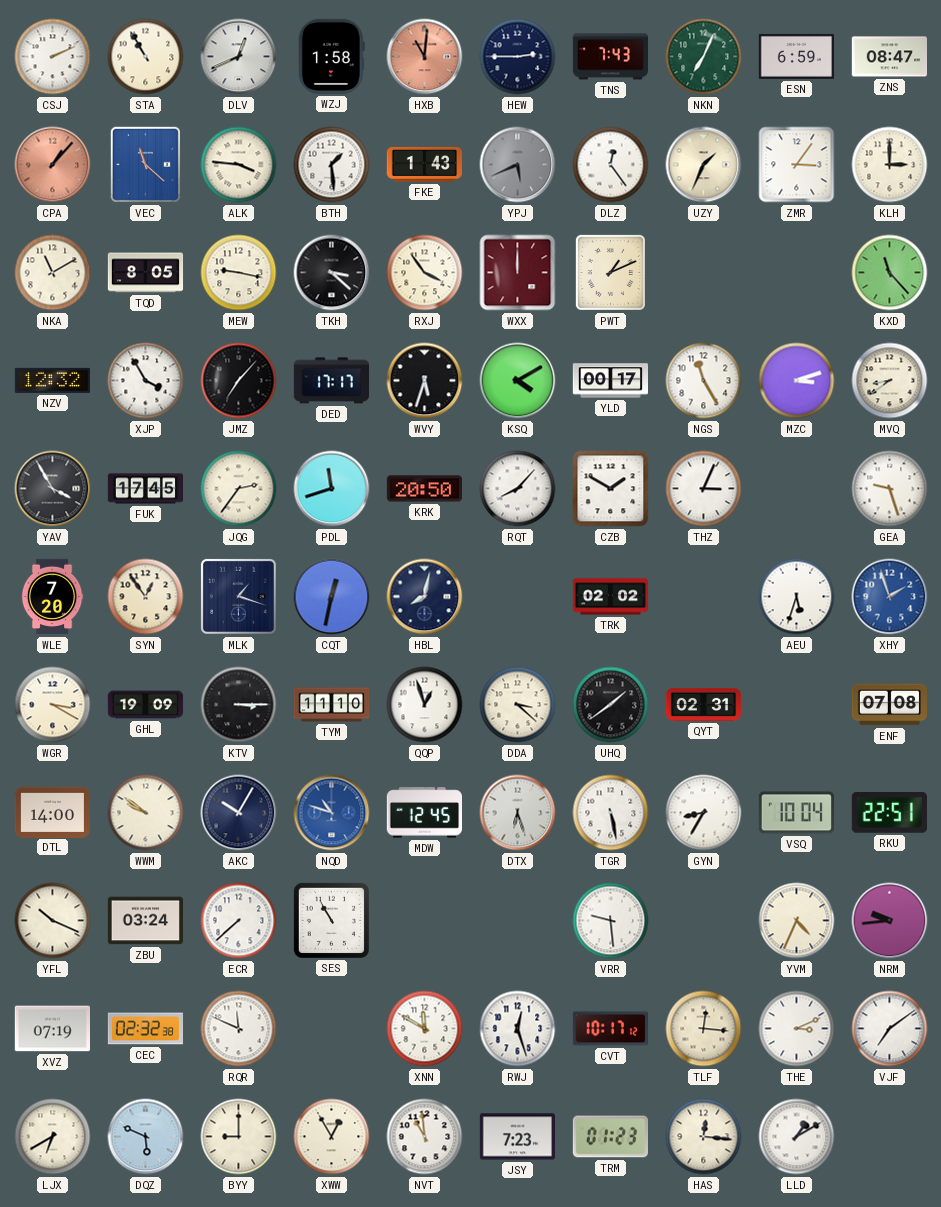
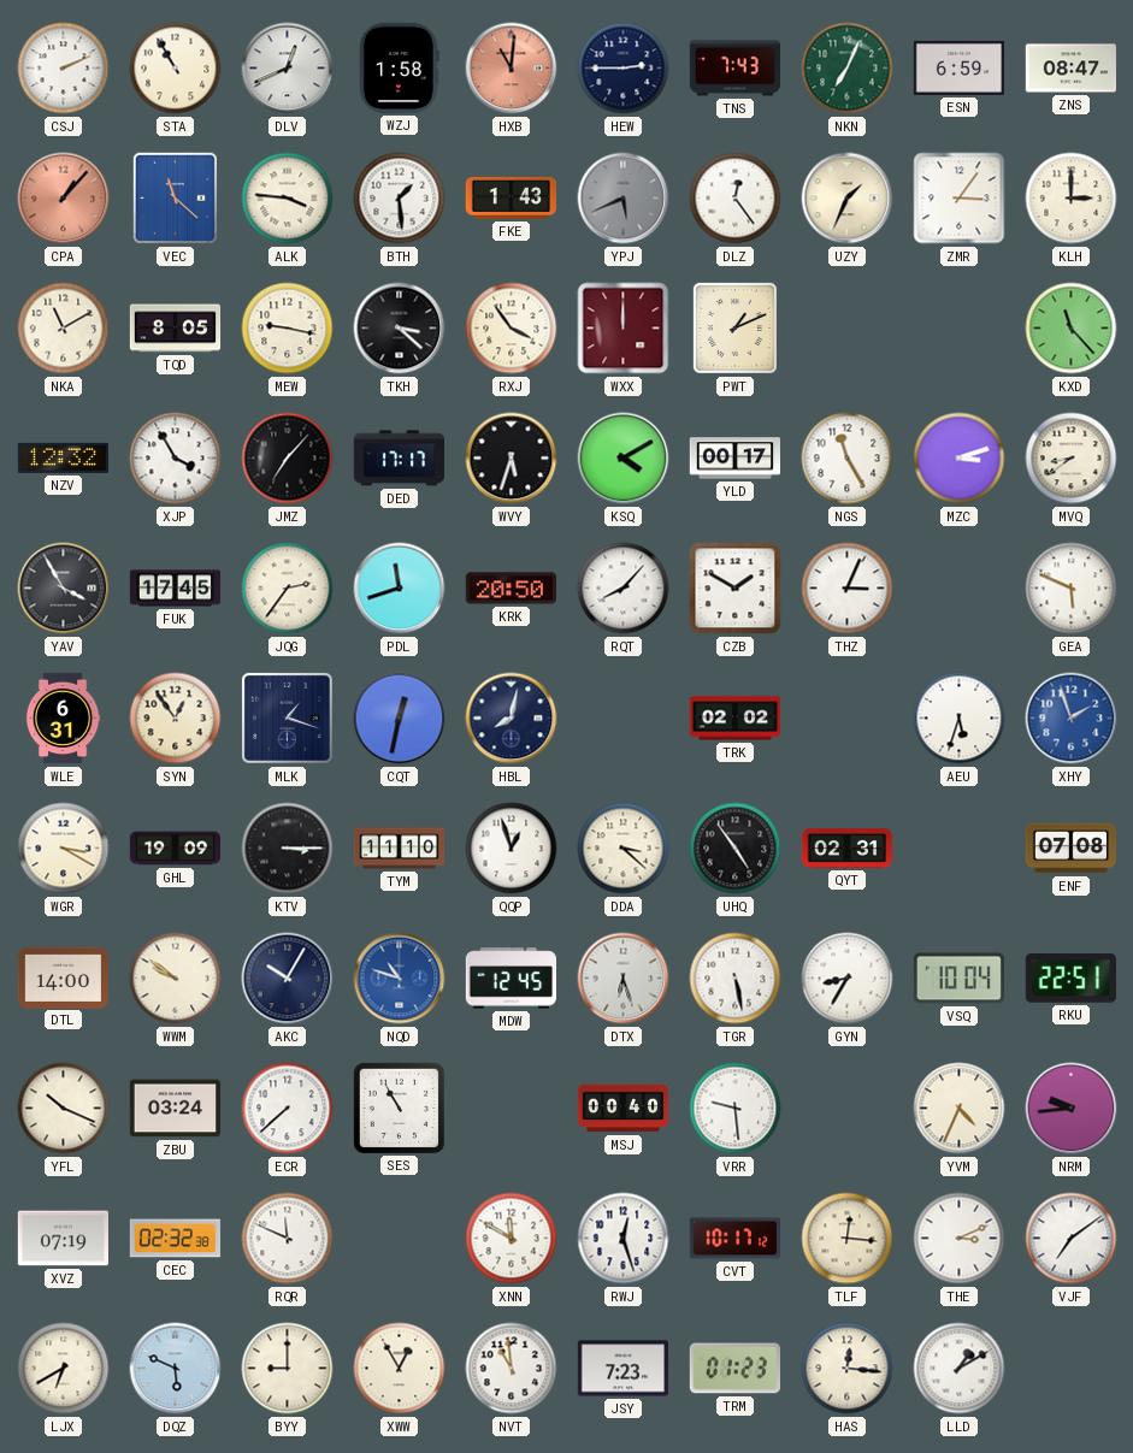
GEA: 9:27 -> 5:49 (1072, 589)
WLE: 7:20 -> 6:31 (63, 719)
UHQ: 1:39 -> 4:54 (736, 849)
MSJ: none -> 00:40 (624, 1109)
